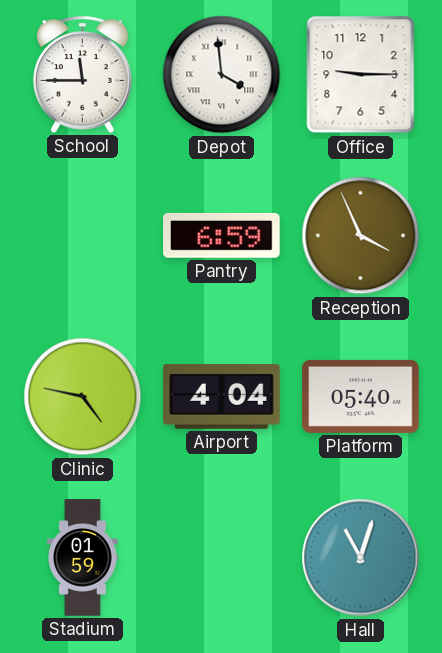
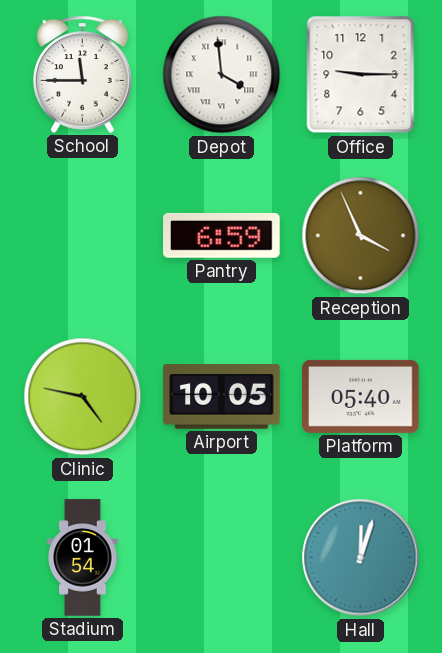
Airport: 4:04 -> 10:05 (222, 397)
Stadium: 01:59 -> 01:54 (83, 558)
Hall: 11:03 -> 12:03 (361, 558)
